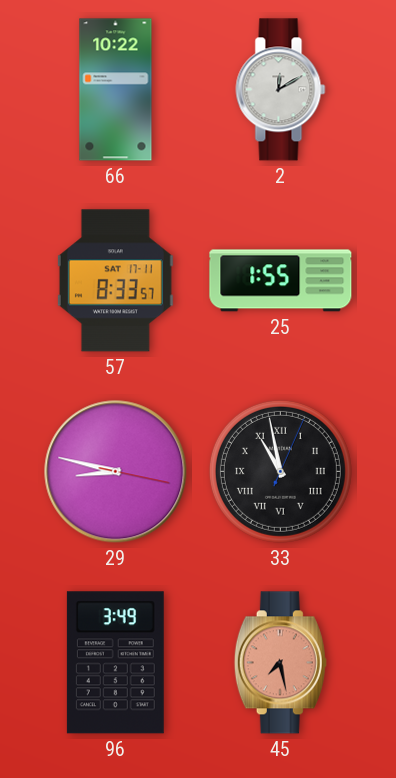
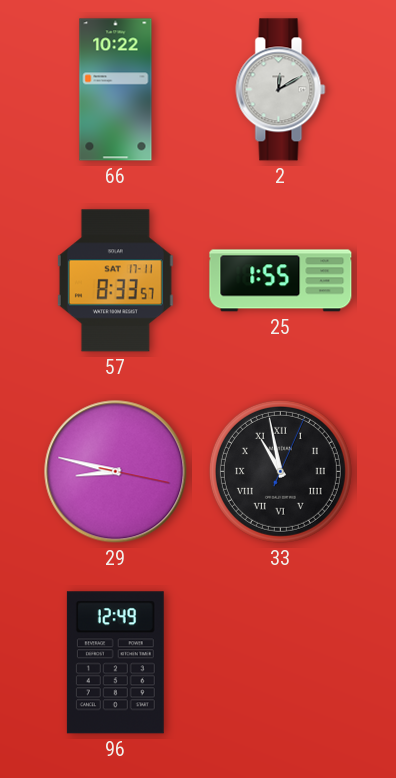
96: 3:49 -> 12:49 (115, 663)
45: 7:28 -> none (280, 663)
